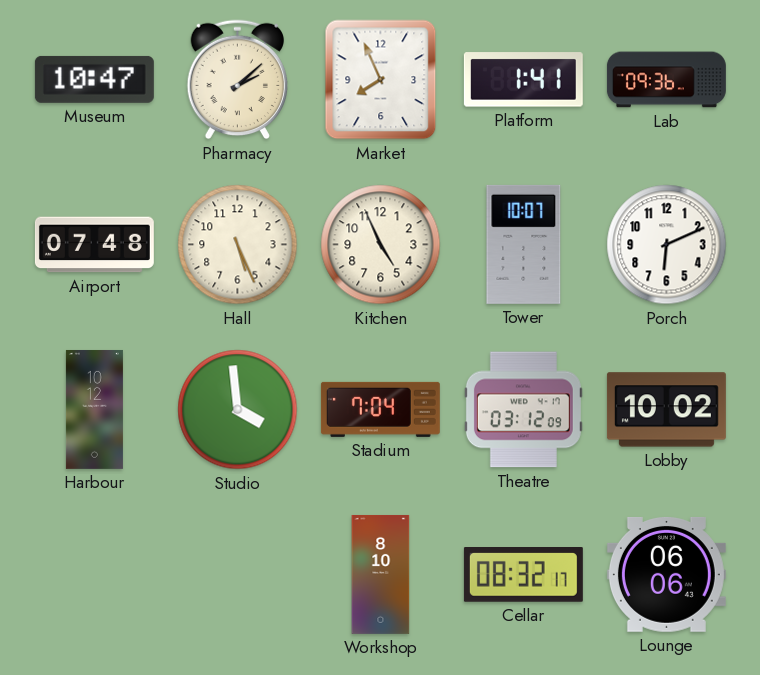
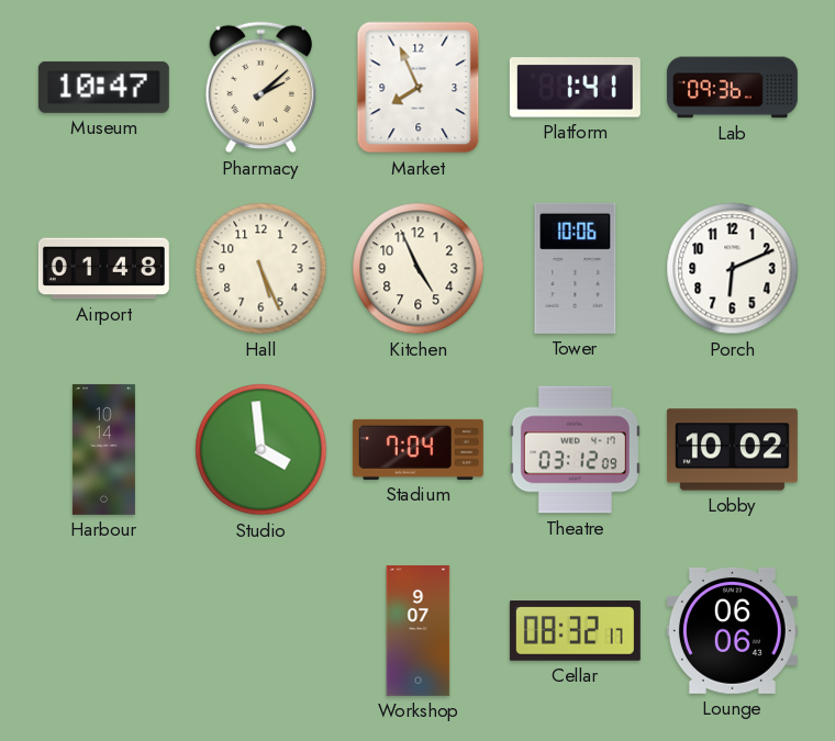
Airport: 07:48 -> 01:48 (103, 269)
Tower: 10:07 -> 10:06 (576, 268)
Harbour: 10:12 -> 10:14 (103, 449)
Workshop: 8:10 -> 9:07 (419, 630)
